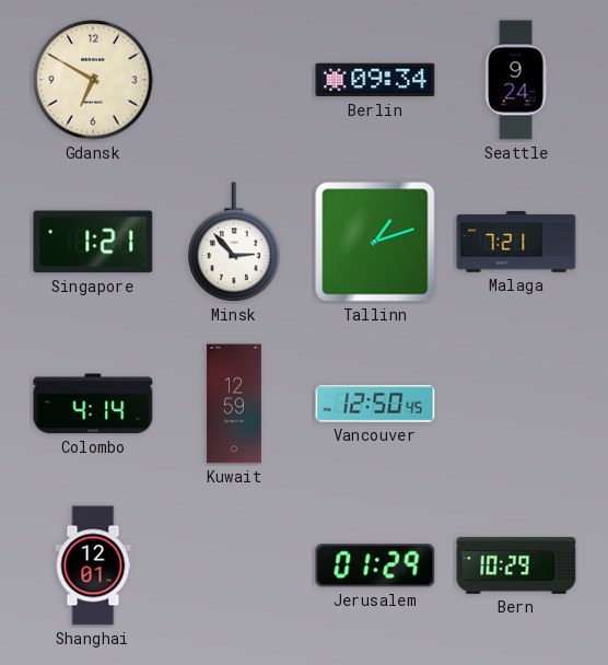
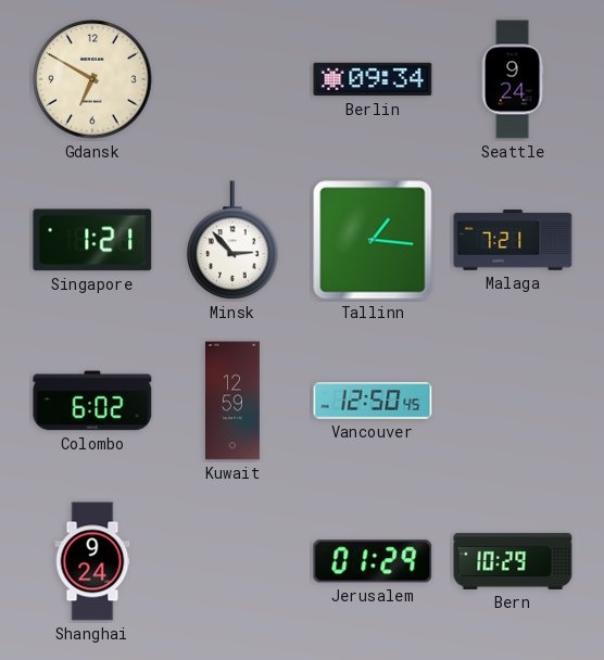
Tallinn: 1:12 -> 1:16 (373, 240)
Colombo: 4:14 -> 6:02 (92, 401)
Shanghai: 12:01 -> 9:24 (92, 561)
